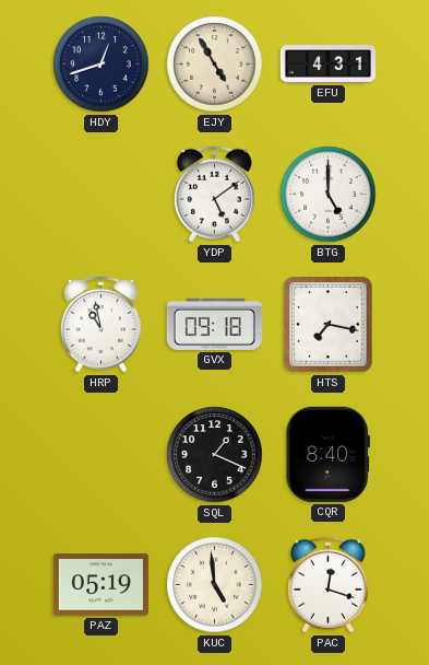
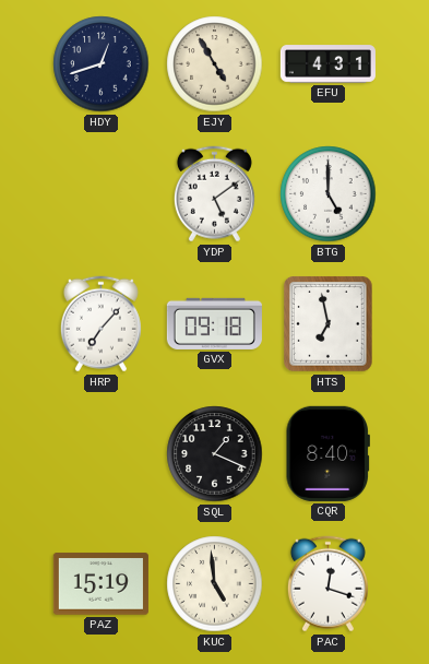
HRP: 10:58 -> 7:07 (100, 324)
HTS: 7:17 -> 6:58 (329, 324)
PAZ: 05:19 -> 15:19 (100, 584)
